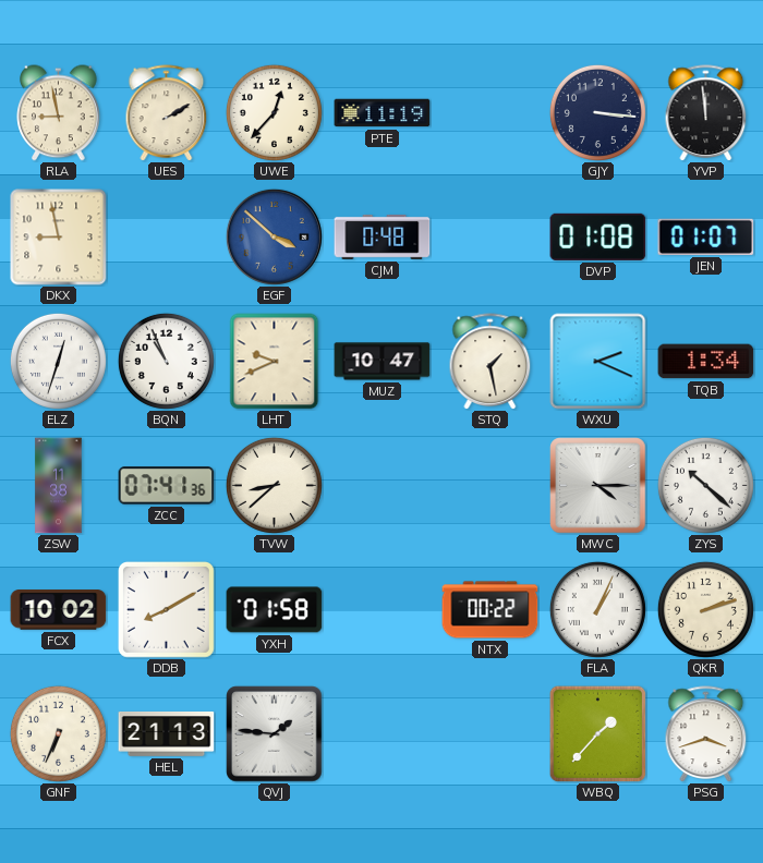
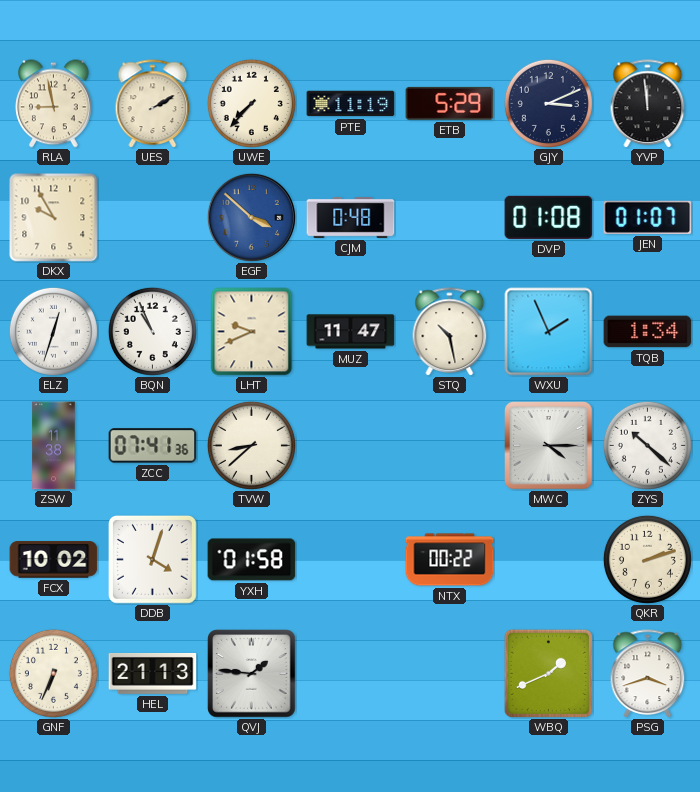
UWE: 12:37 -> 7:37 (251, 103)
ETB: none -> 5:29 (450, 103)
GJY: 3:16 -> 3:11 (548, 103)
DKX: 8:58 -> 9:55 (54, 218)
MUZ: 10:47 -> 11:47 (351, 332)
STQ: 1:28 -> 10:28 (450, 331)
WXU: 2:19 -> 1:56 (549, 332)
DDB: 8:10 -> 4:03 (153, 560)
FLA: 1:04 -> none (597, 609)
WBQ: 1:37 -> 1:41 (548, 673)
